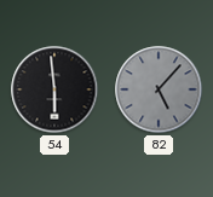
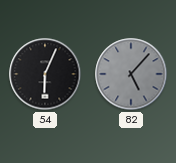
54: 5:59 -> 6:04 (45, 74)
